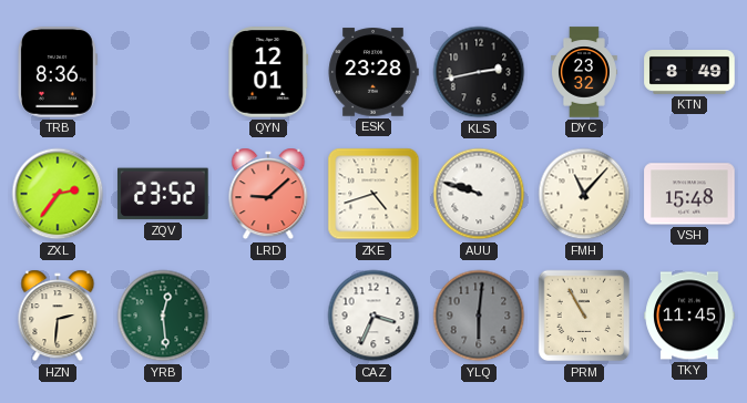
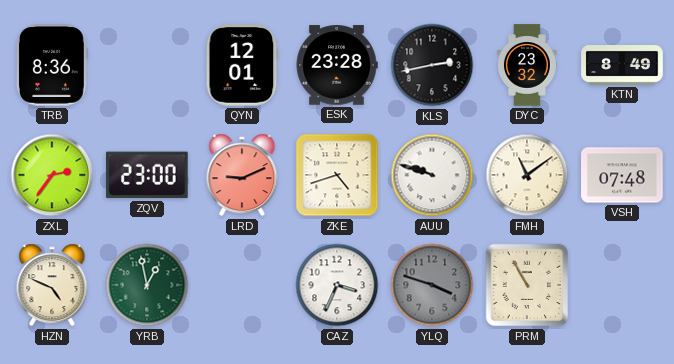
ZQV: 23:52 -> 23:00 (148, 175)
LRD: 9:08 -> 9:11 (242, 175)
FMH: 11:07 -> 11:09 (527, 175)
VSH: 15:48 -> 07:48 (622, 175)
HZN: 2:31 -> 4:49 (52, 285)
YRB: 12:29 -> 12:58 (147, 285)
YLQ: 6:01 -> 3:48 (432, 285)
TKY: 11:45 -> none (689, 316)
